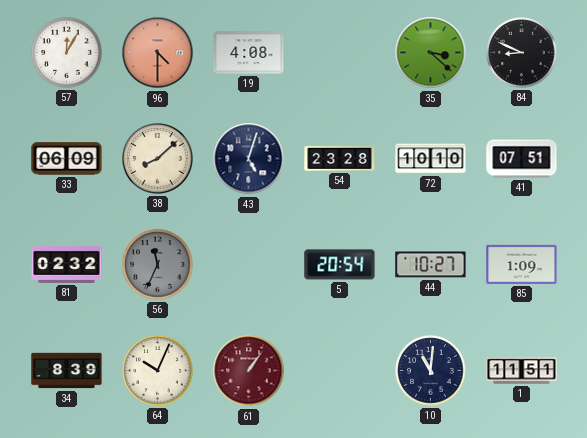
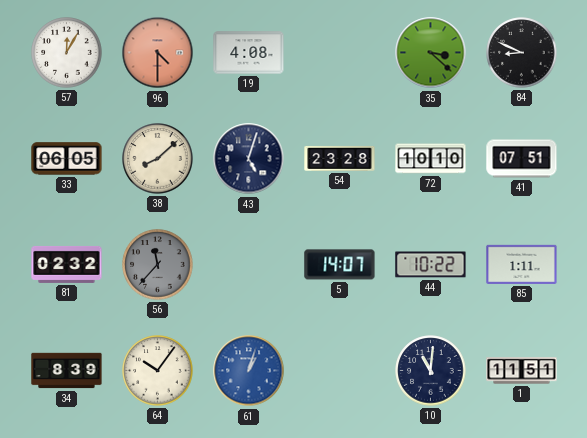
33: 06:09 -> 06:05 (67, 159)
56: 11:34 -> 11:37 (158, 265)
5: 20:54 -> 14:07 (340, 265)
44: 10:27 -> 10:22 (431, 265)
85: 1:09 -> 1:11 (522, 264)
64: 10:04 -> 10:06 (158, 371)
61: 1:06 -> 1:03 (249, 371)
61 dial: burgundy -> blue (249, 371)
